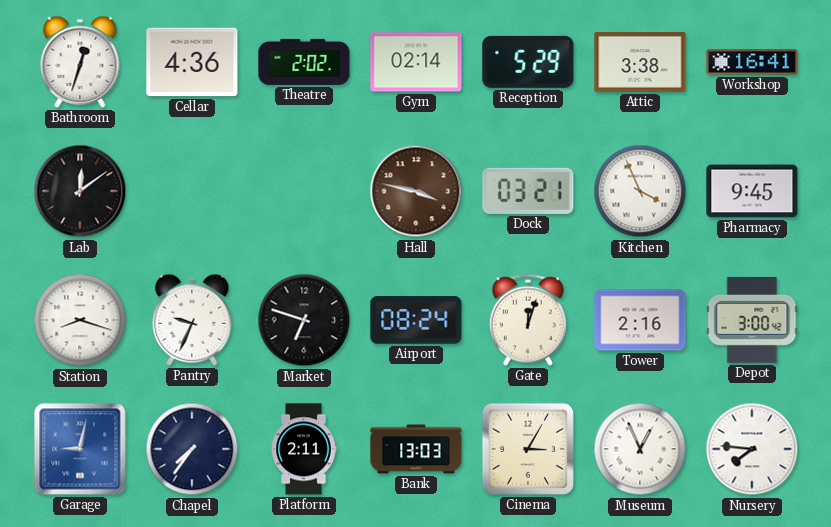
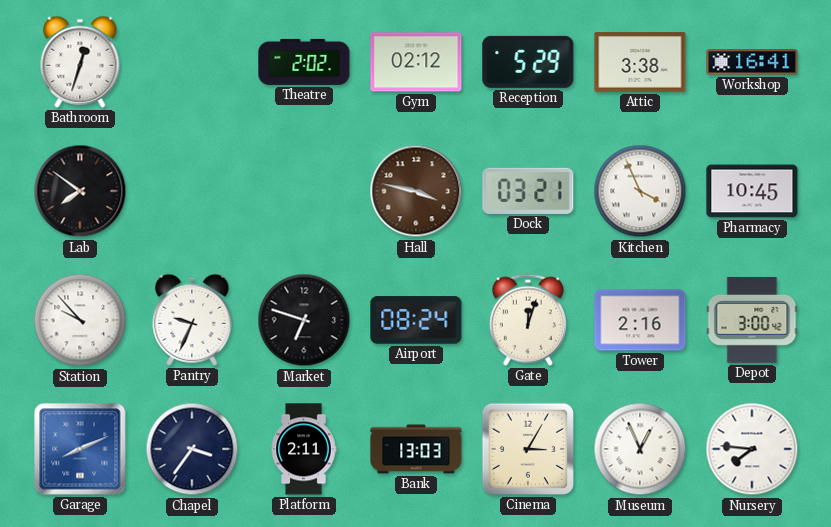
Cellar: 4:36 -> none (192, 62)
Gym: 02:14 -> 02:12 (416, 62)
Lab: 12:09 -> 7:51 (80, 191)
Pharmacy: 9:45 -> 10:45 (752, 191)
Station: 8:18 -> 9:53 (80, 320)
Garage: 9:02 -> 8:11 (80, 449)
Chapel: 7:36 -> 3:36 (192, 449)
